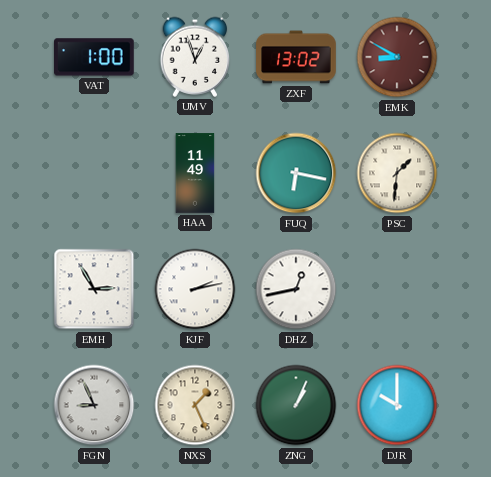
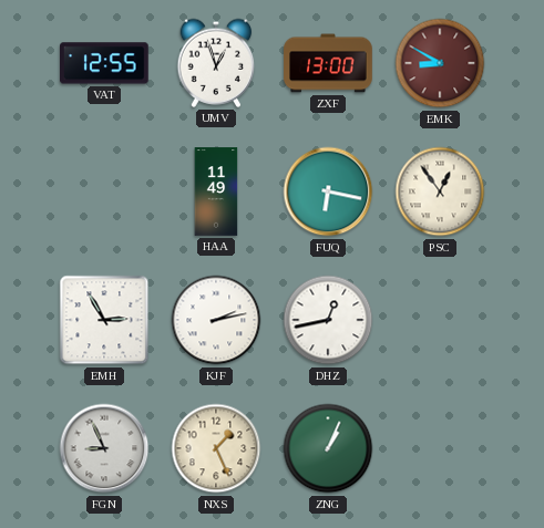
VAT: 1:00 -> 12:55 (105, 63)
ZXF: 13:02 -> 13:00 (328, 63)
PSC: 1:31 -> 12:54 (440, 191)
DJR: 10:00 -> none (397, 405)
